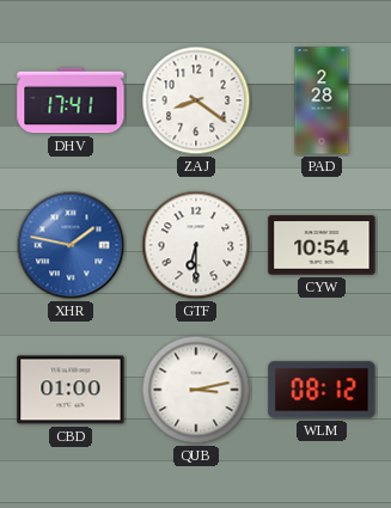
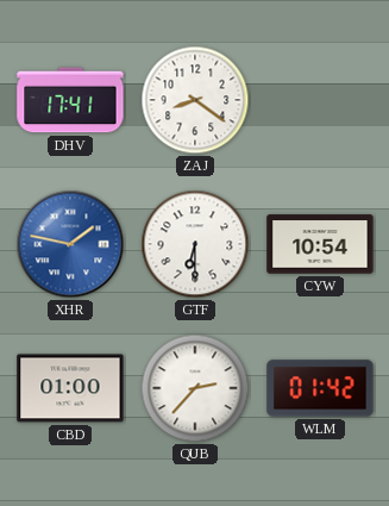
PAD: 2:28 -> none (322, 100)
QUB: 3:13 -> 2:37 (195, 388)
WLM: 08:12 -> 01:42 (320, 388)
